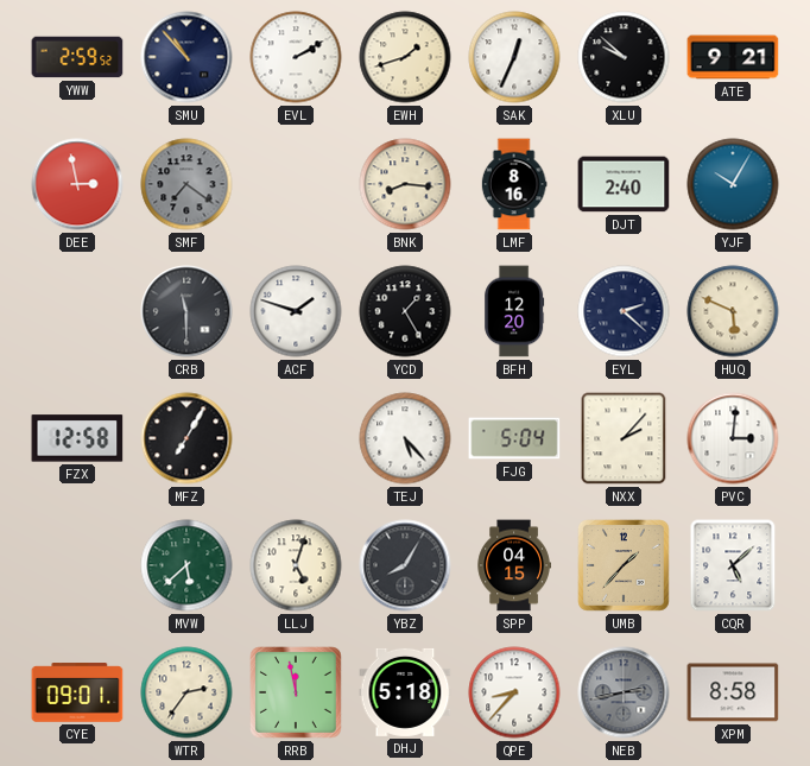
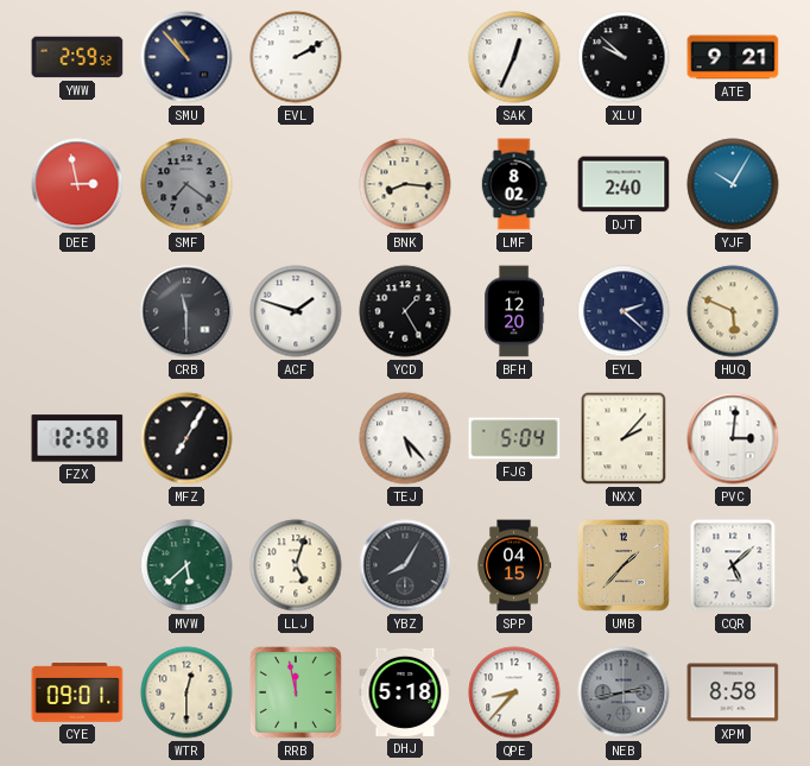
EWH: 1:42 -> none (405, 57)
LMF: 8:16 -> 8:02 (514, 184)
WTR: 2:36 -> 12:30 (186, 692)
